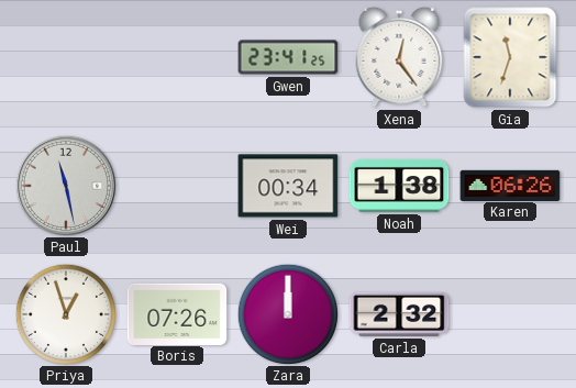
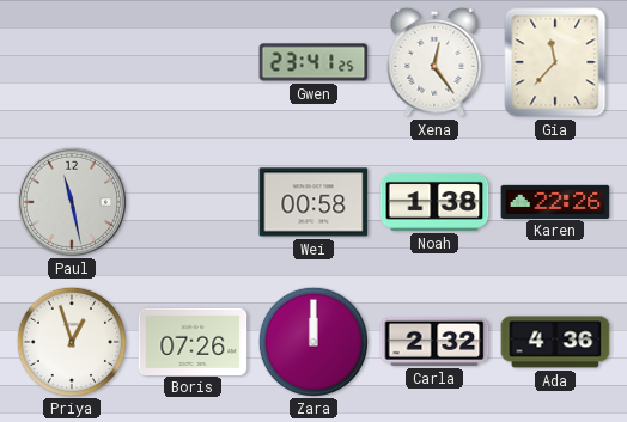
Gia: 11:33 -> 11:37 (555, 62)
Wei: 00:34 -> 00:58 (313, 202)
Karen: 06:26 -> 22:26 (555, 201)
Ada: none -> 4:36 (555, 342)
